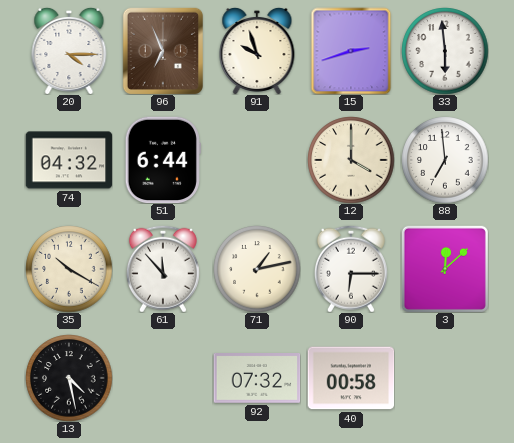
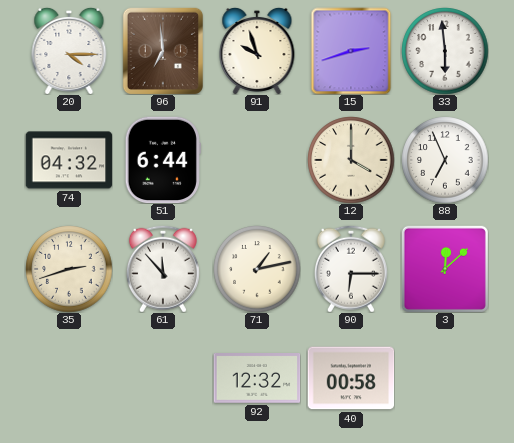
96: 6:56 -> 6:59 (162, 51)
88: 6:59 -> 6:56 (445, 160)
35: 10:20 -> 2:42 (69, 269)
13: 4:28 -> none (69, 378)
92: 07:32 -> 12:32 (257, 379)
